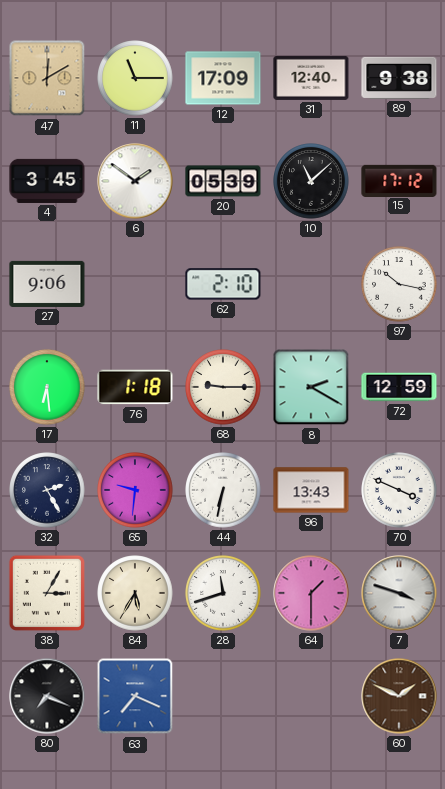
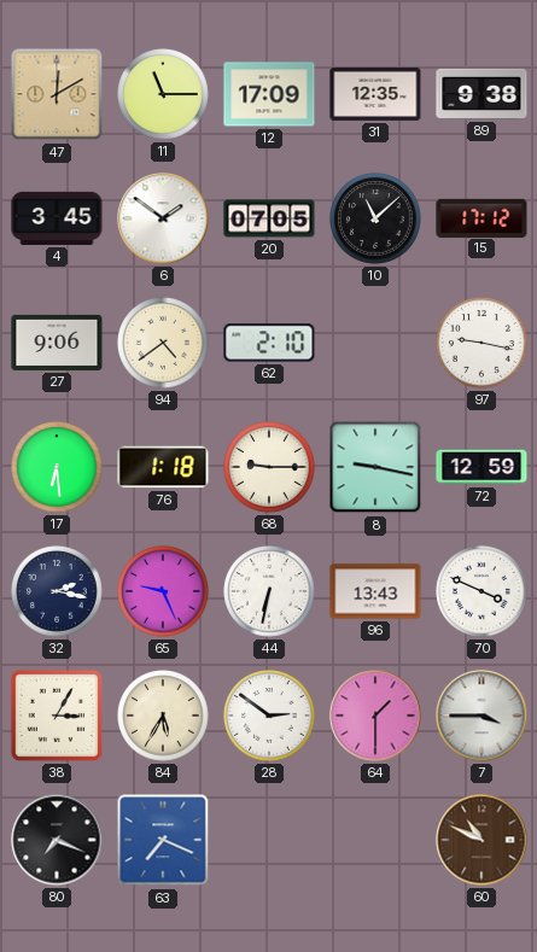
31: 12:40 -> 12:35 (375, 94)
20: 05:39 -> 07:05 (269, 218)
94: none -> 4:39 (163, 343)
97: 10:17 -> 9:17 (481, 343)
8: 2:20 -> 9:17 (375, 467)
32: 2:25 -> 2:17 (57, 591)
65: 9:31 -> 9:26 (163, 591)
28: 11:42 -> 2:51 (269, 716)
7: 3:48 -> 3:45 (481, 716)
60: 1:49 -> 10:49 (481, 840)
